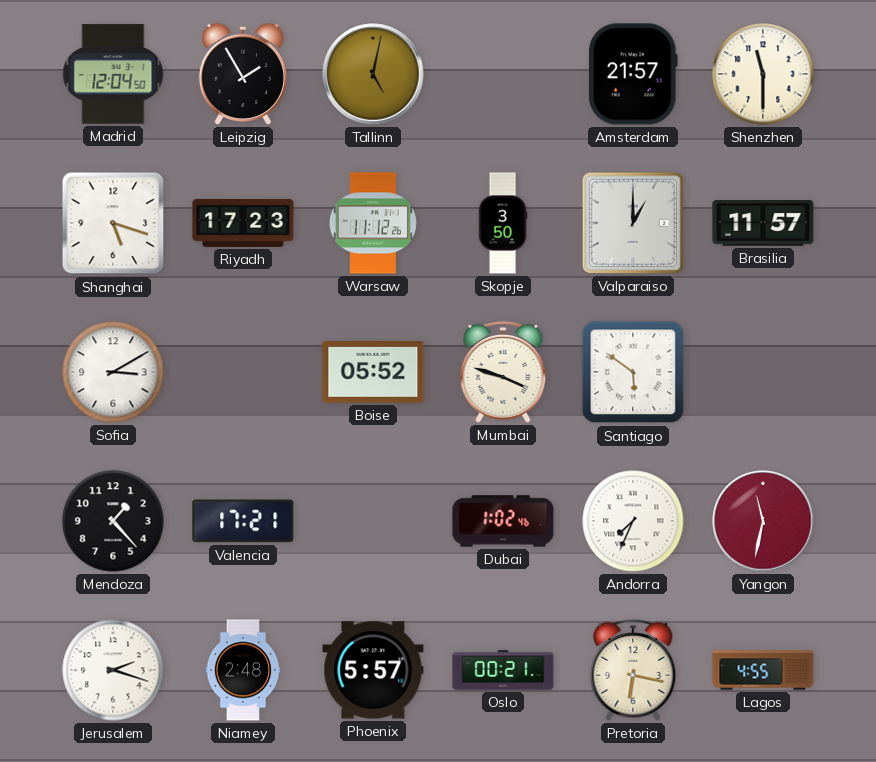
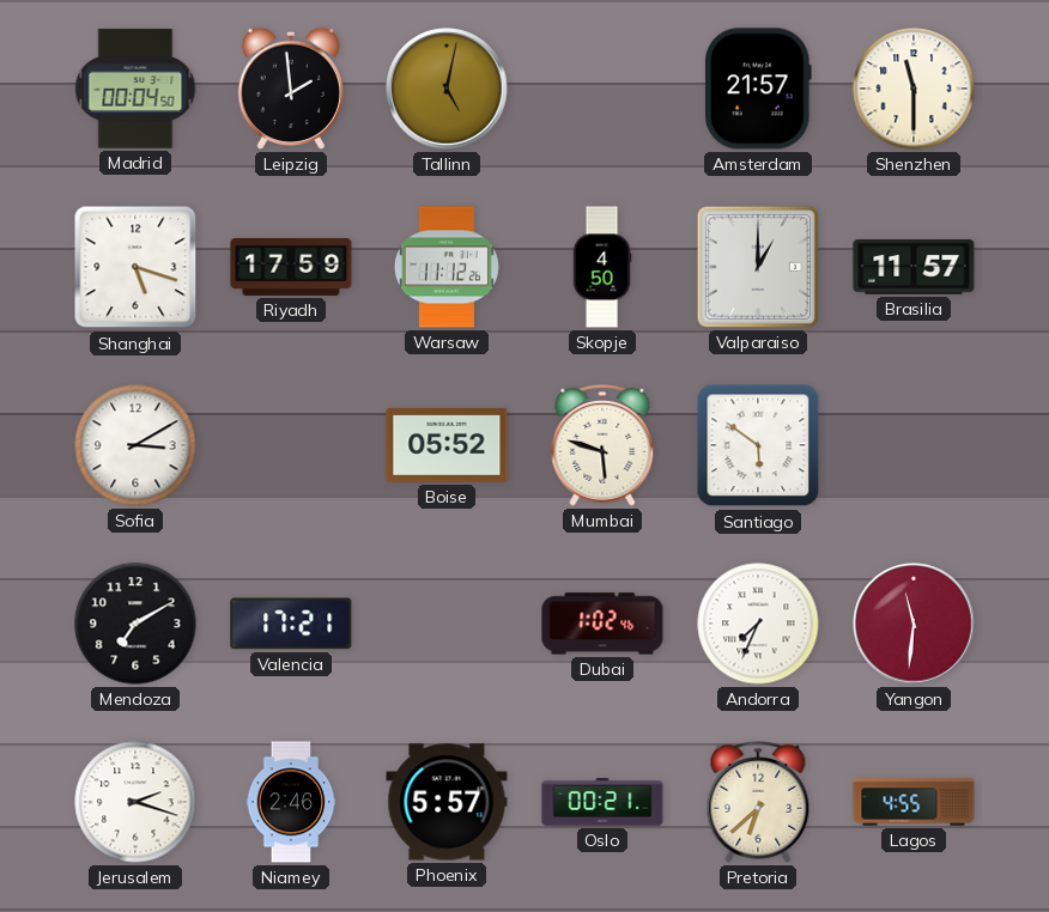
Madrid: 12:04 -> 00:04 (135, 89)
Leipzig: 1:55 -> 1:59 (291, 89)
Riyadh: 17:23 -> 17:59 (291, 267)
Skopje: 3:50 -> 4:50 (602, 267)
Mumbai: 3:48 -> 5:48 (602, 446)
Mendoza: 1:23 -> 7:10 (135, 624)
Yangon: 11:32 -> 11:31 (914, 624)
Niamey: 2:48 -> 2:46 (291, 802)
Pretoria: 6:17 -> 6:38 (758, 803)
